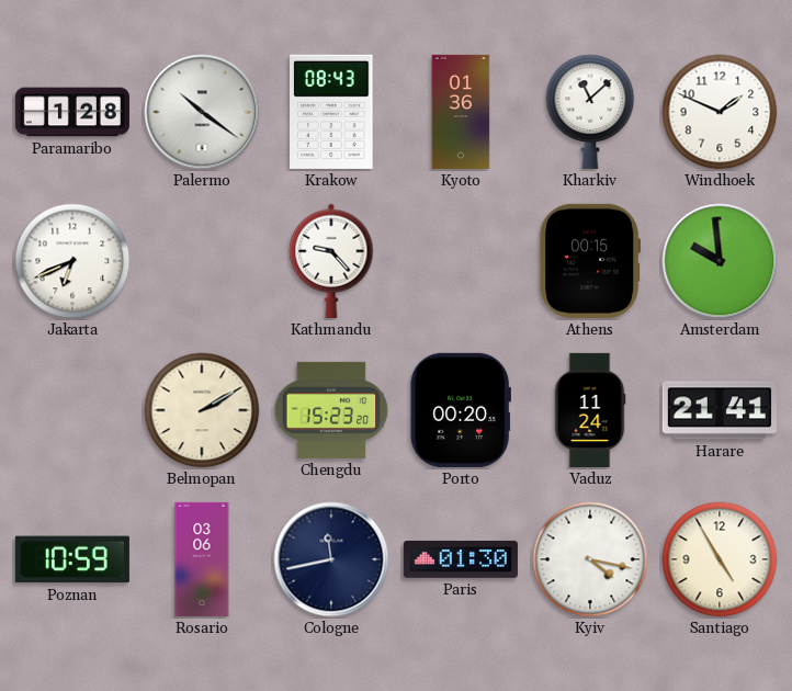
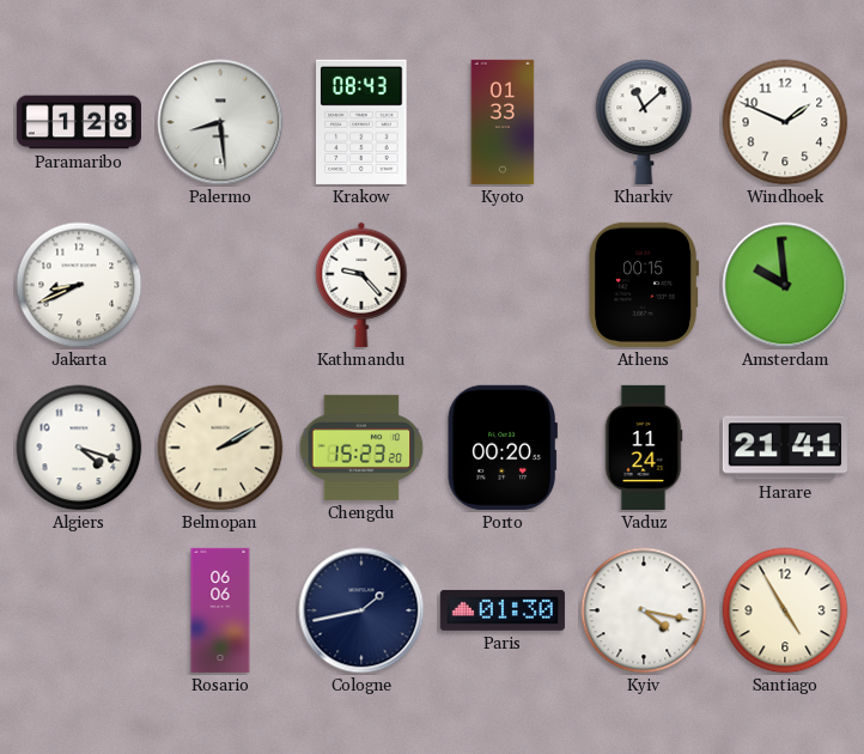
Palermo: 10:21 -> 8:29 (220, 122)
Kyoto: 01:36 -> 01:33 (503, 122)
Jakarta: 6:41 -> 8:41 (79, 285)
Algiers: none -> 4:18 (79, 448)
Poznan: 10:59 -> none (72, 559)
Rosario: 03:06 -> 06:06 (220, 610)
Cologne: 11:43 -> 1:43 (361, 610)
